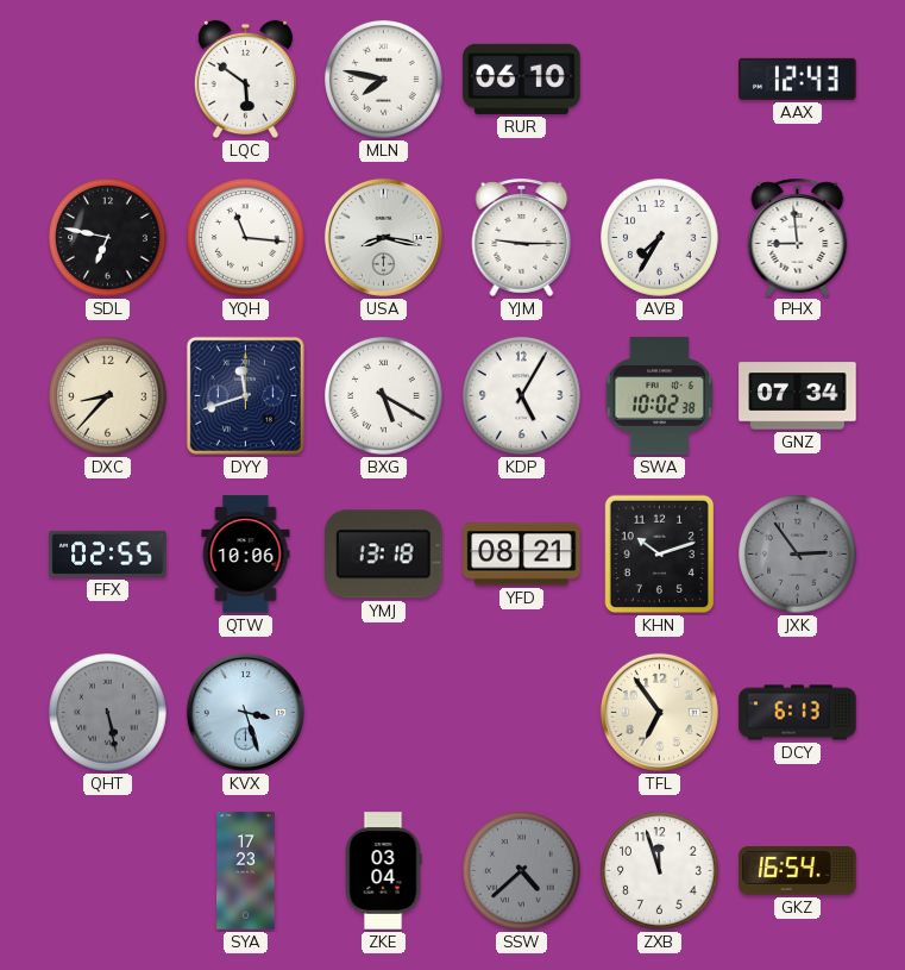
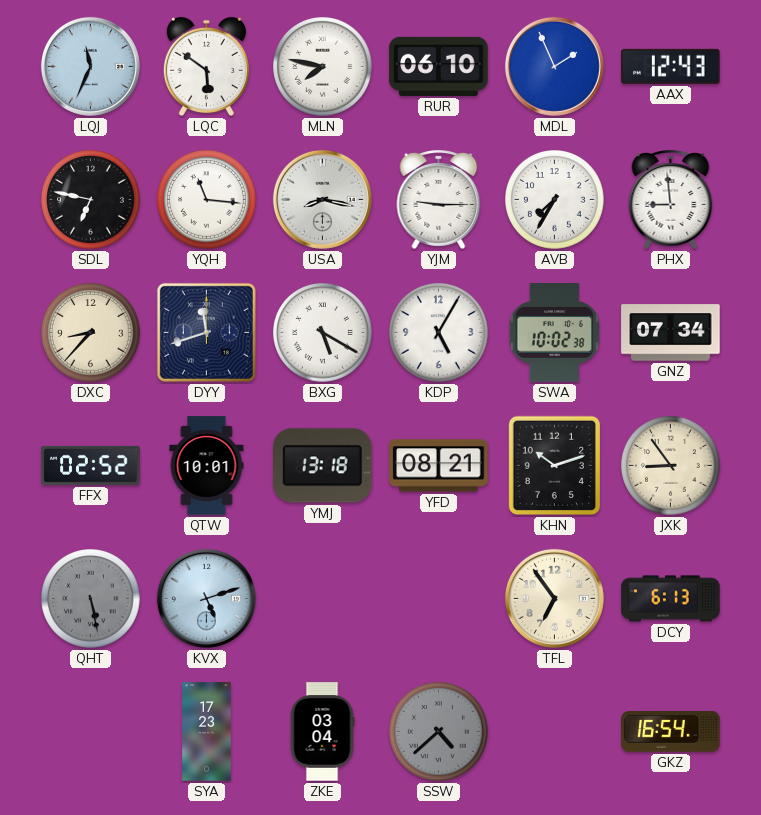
LQJ: none -> 11:34 (90, 66)
MDL: none -> 1:56 (554, 66)
FFX: 02:55 -> 02:52 (91, 465)
QTW: 10:06 -> 10:01 (207, 466)
JXK: 2:54 -> 8:54 (671, 466)
JXK dial: grey -> cream (671, 466)
KVX: 3:27 -> 5:12 (206, 598)
ZXB: 11:57 -> none (660, 871)
